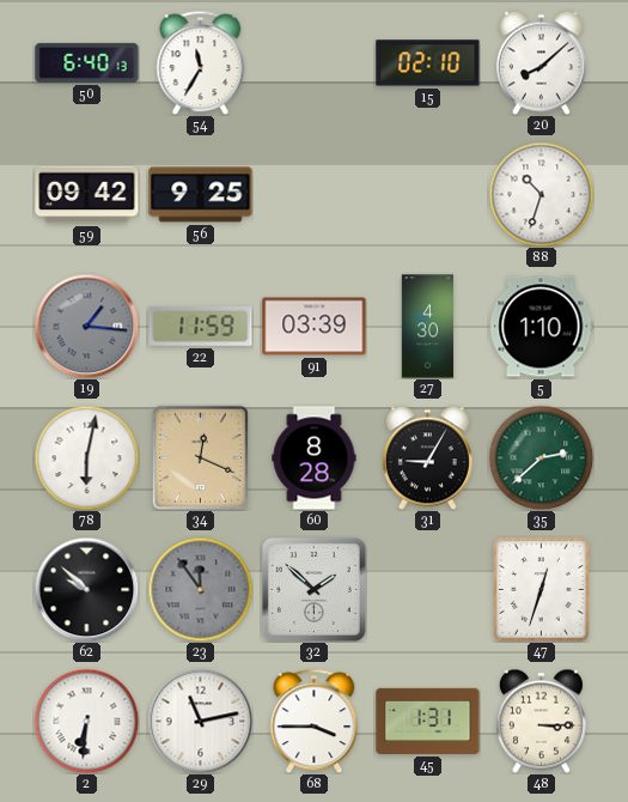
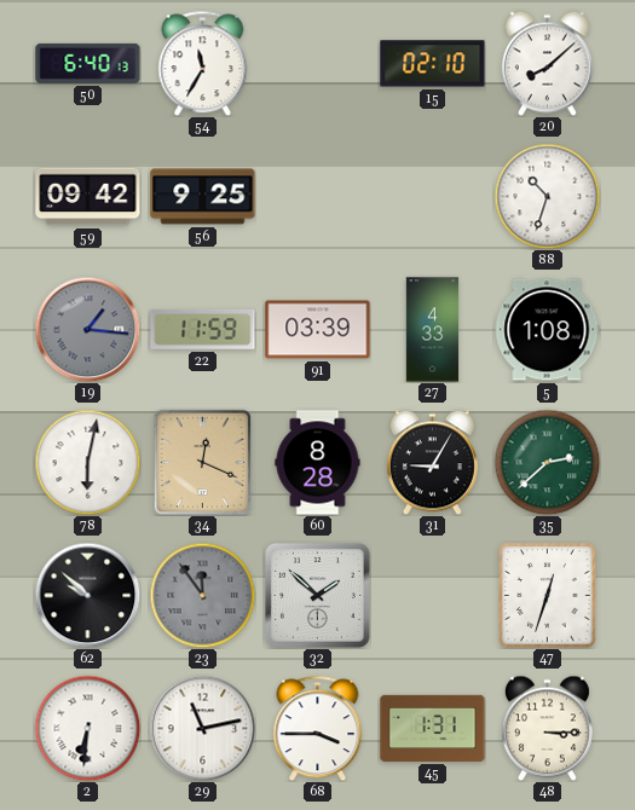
27: 4:30 -> 4:33 (433, 330)
5: 1:10 -> 1:08 (547, 330)
